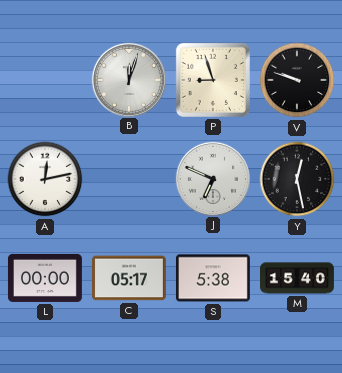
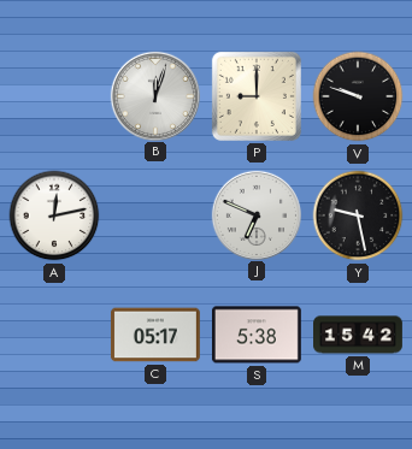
P: 8:57 -> 9:00 (257, 96)
Y: 12:28 -> 9:28 (358, 215)
L: 00:00 -> none (45, 278)
M: 15:40 -> 15:42 (359, 335)
